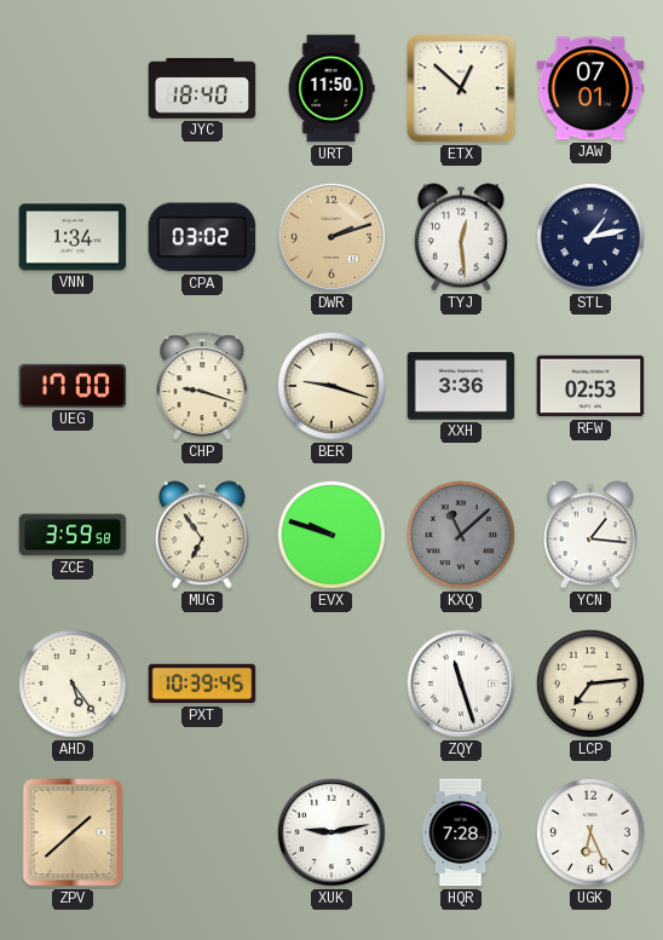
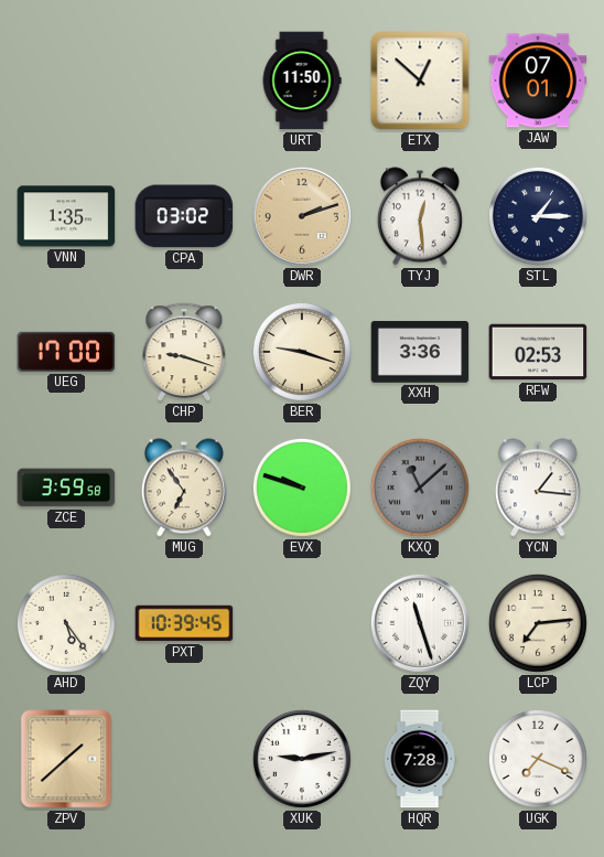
JYC: 18:40 -> none (202, 88)
VNN: 1:34 -> 1:35 (66, 216)
STL: 1:13 -> 1:15 (538, 216)
UGK: 6:26 -> 7:19 (538, 759)
